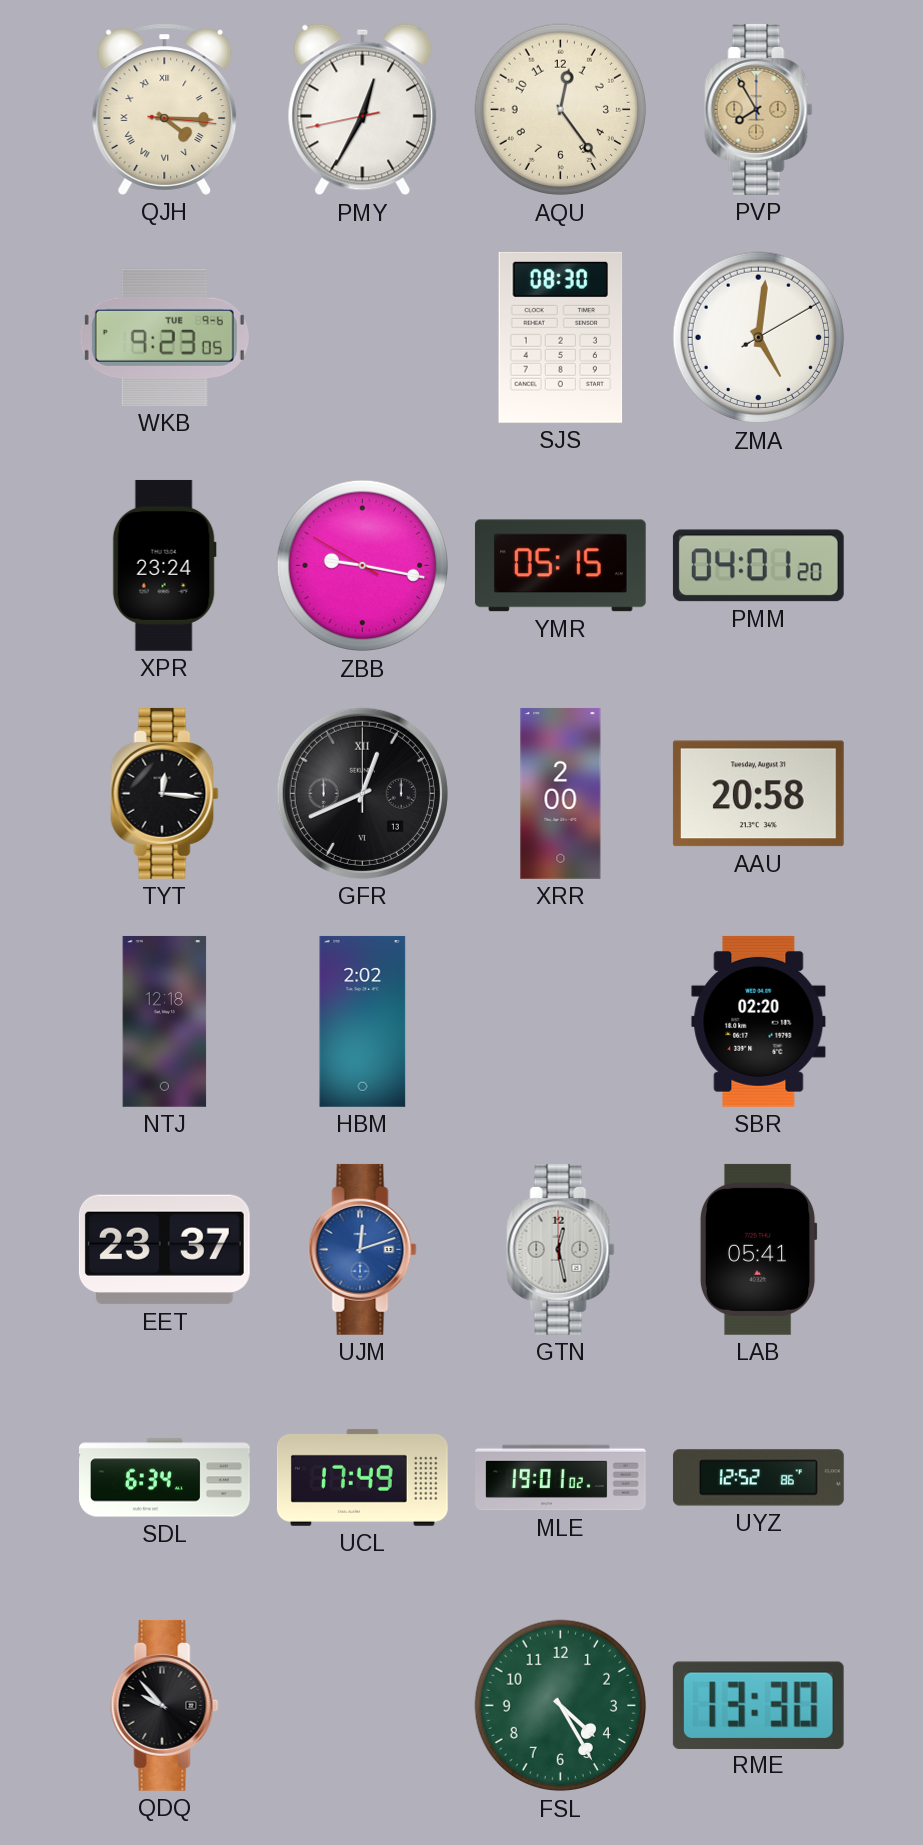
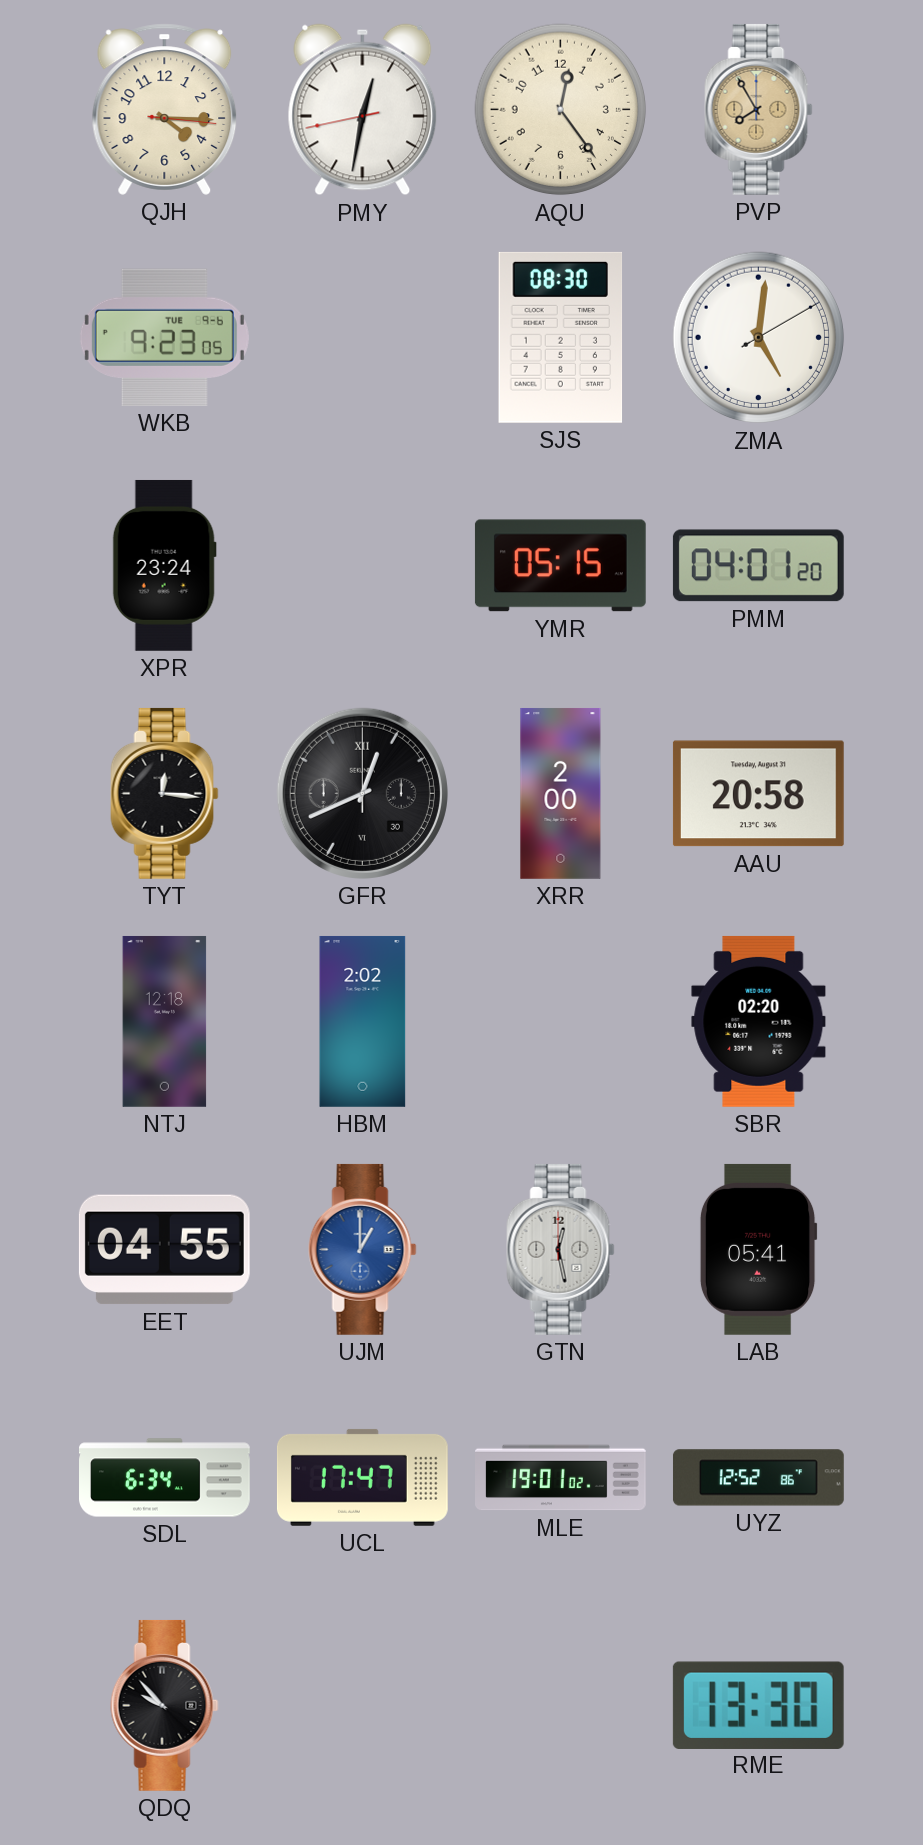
QJH numerals: Roman -> Arabic (165, 109)
PMY: 12:34 -> 12:31 (363, 110)
ZBB: 9:16 -> none (363, 566)
GFR date: 13 -> 30 (362, 793)
EET: 23:37 -> 04:55 (164, 1250)
UJM: 12:12 -> 1:00 (363, 1249)
UCL: 17:49 -> 17:47 (362, 1477)
FSL: 4:25 -> none (561, 1706)
